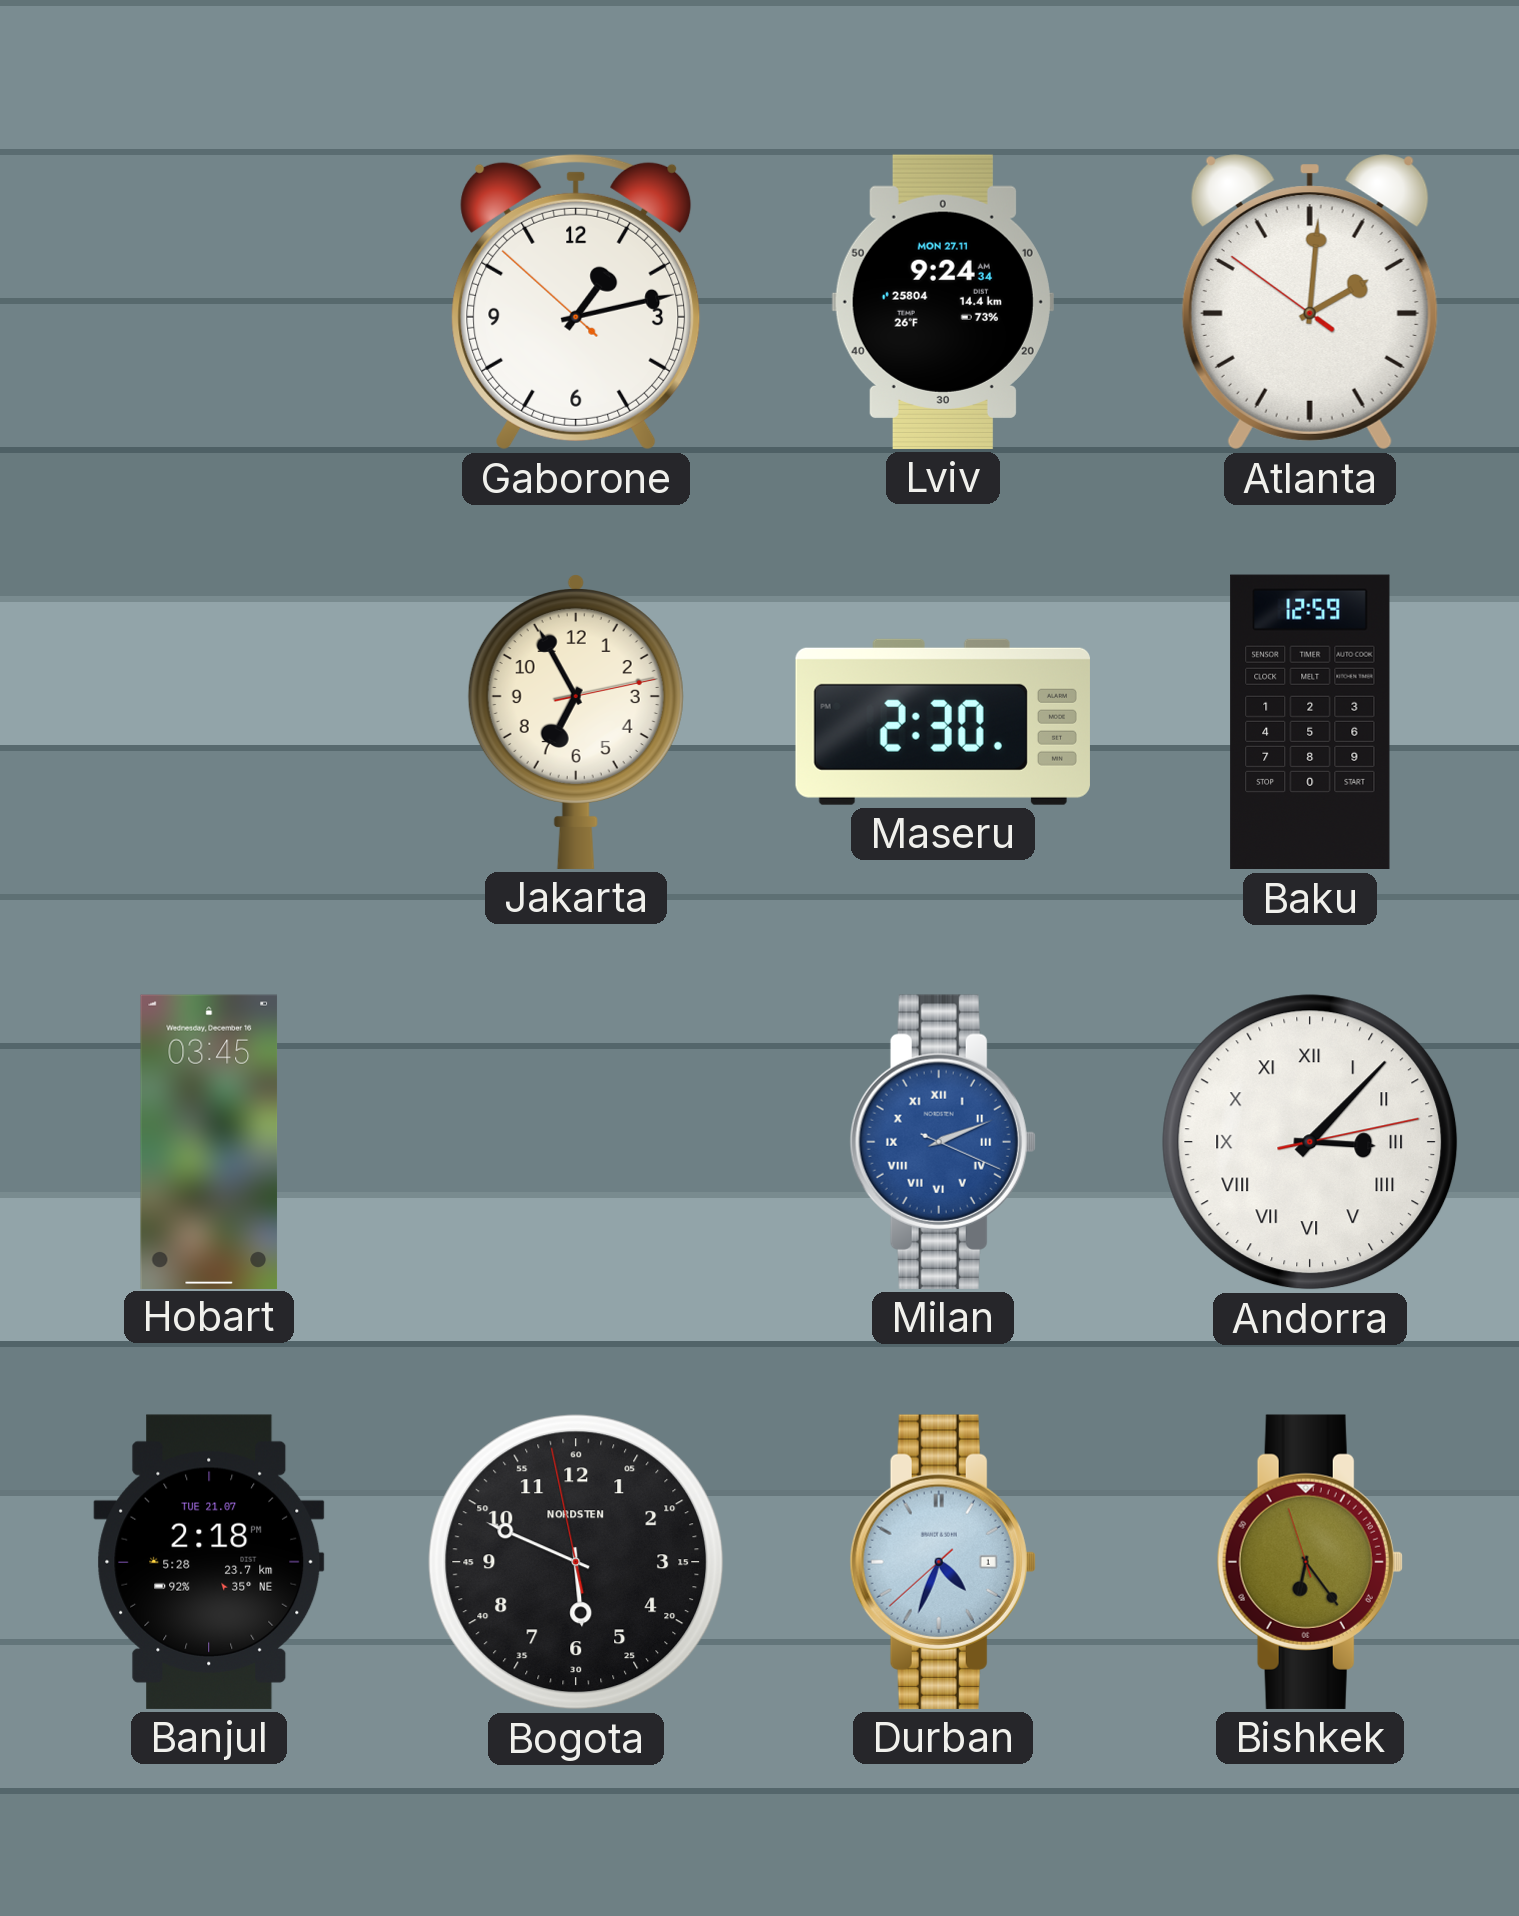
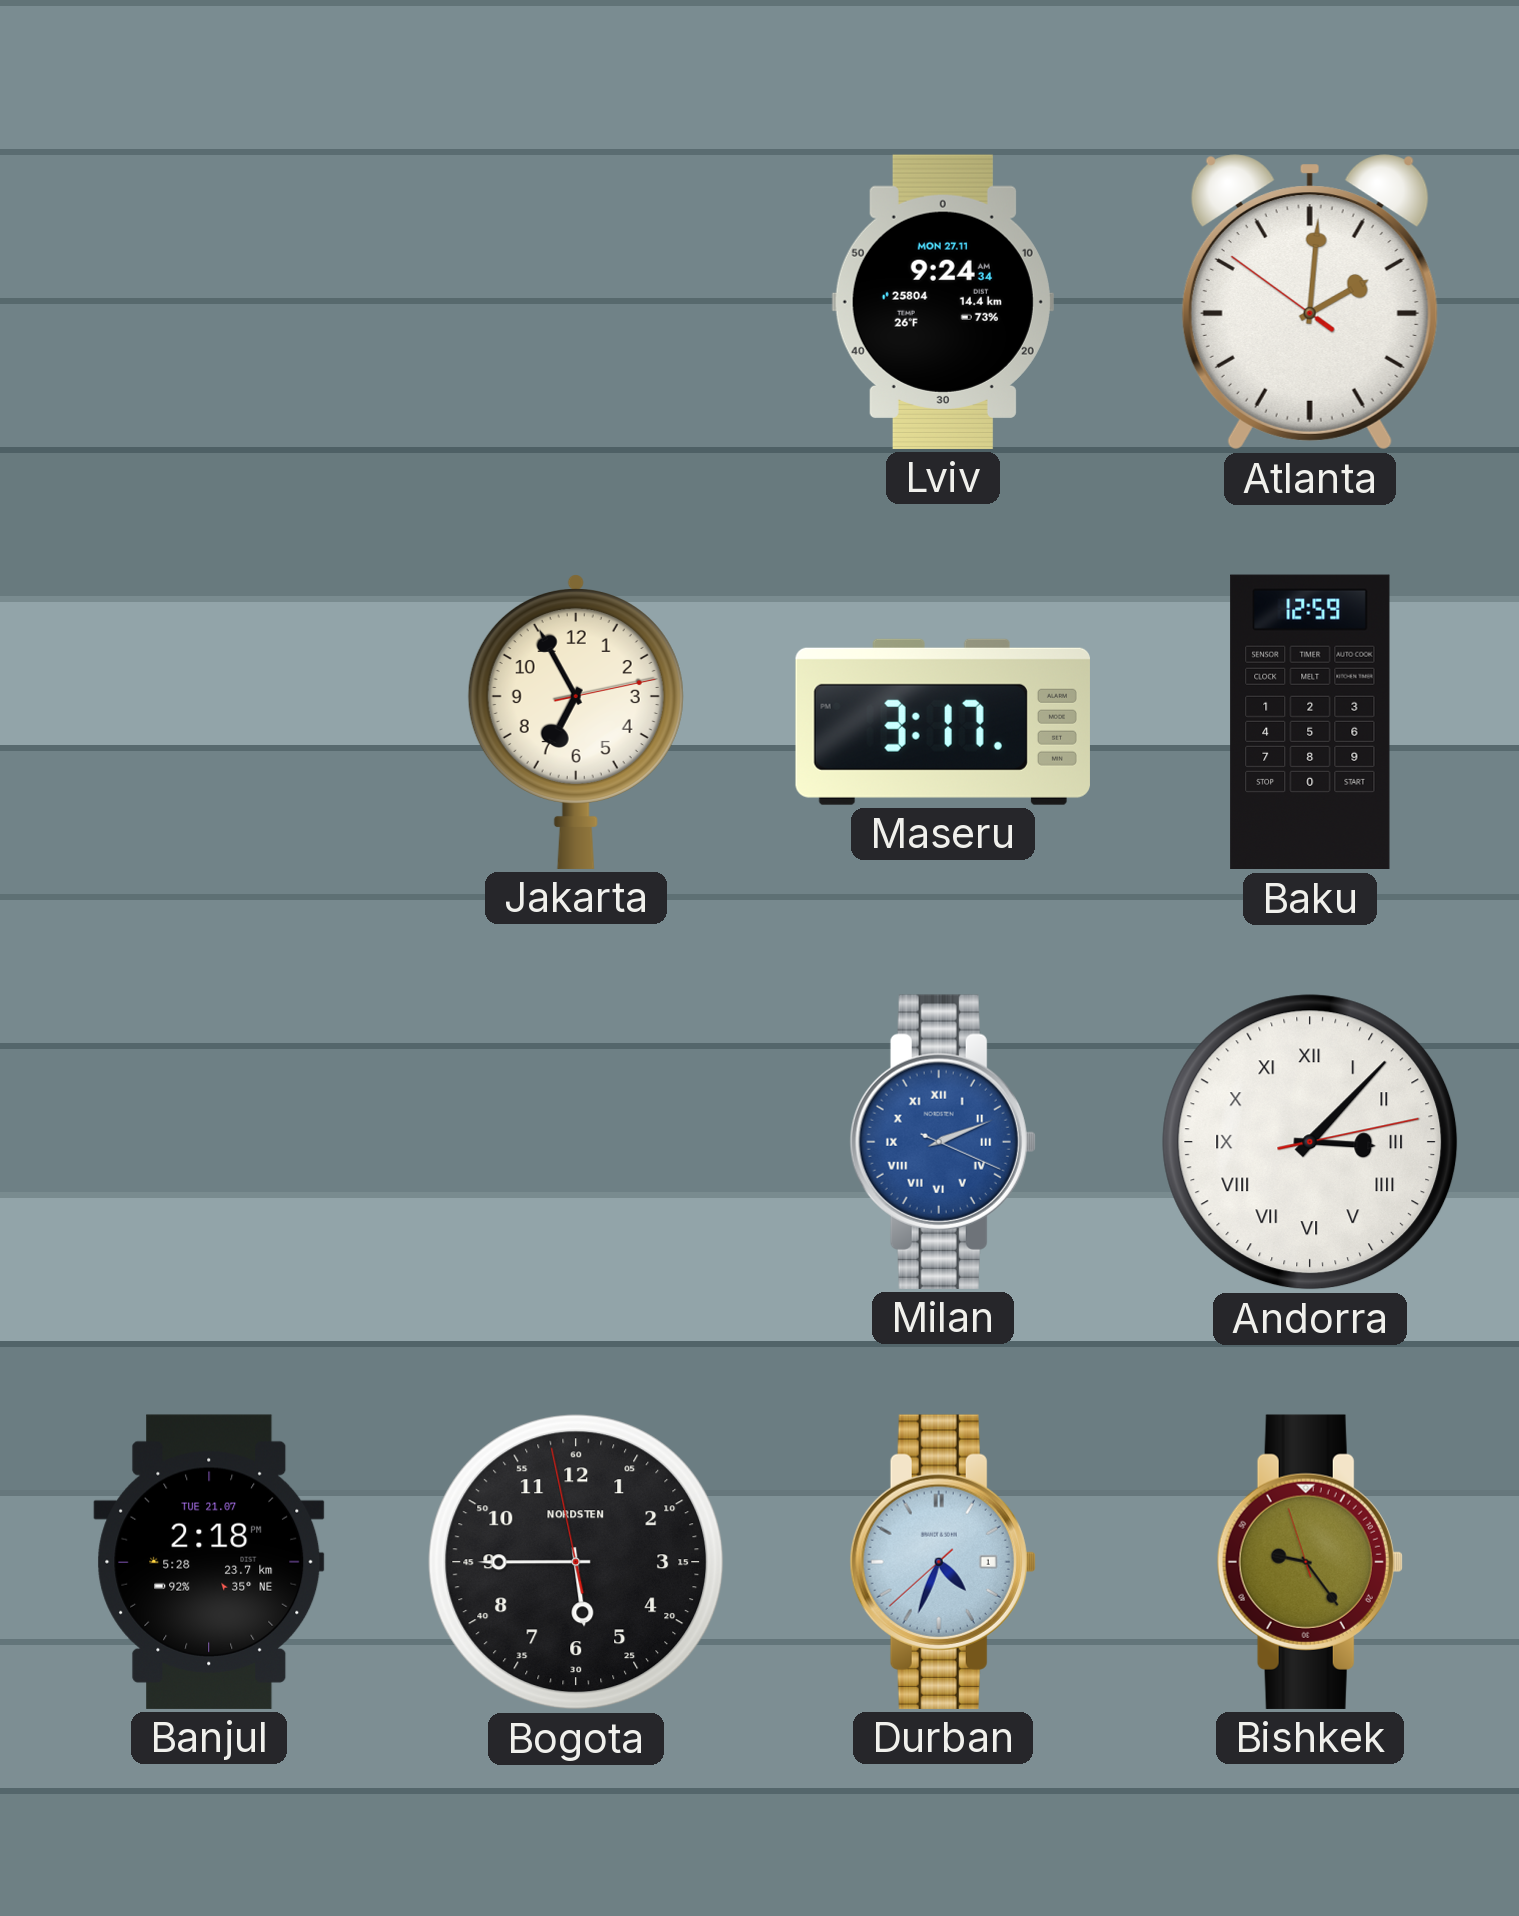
Gaborone: 1:12 -> none (576, 302)
Maseru: 2:30 -> 3:17 (943, 722)
Hobart: 03:45 -> none (209, 1141)
Bogota: 5:48 -> 5:44 (576, 1562)
Bishkek: 6:23 -> 9:23 (1310, 1562)
